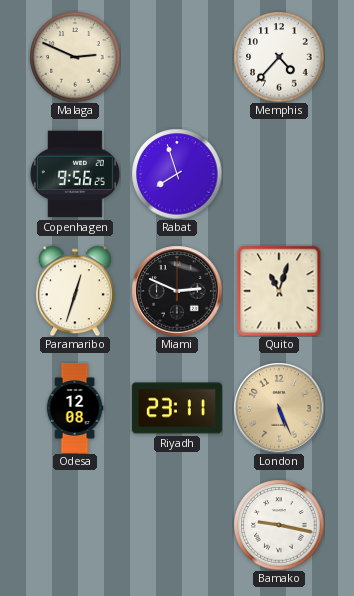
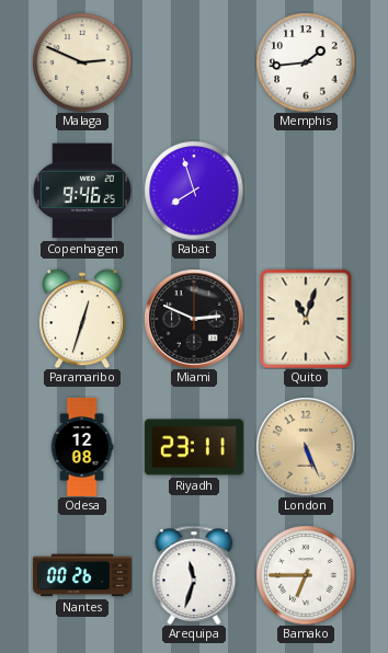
Memphis: 4:37 -> 1:44 (306, 62)
Copenhagen: 9:56 -> 9:46 (82, 191)
Nantes: none -> 00:26 (82, 575)
Arequipa: none -> 11:33 (194, 575)
Bamako: 9:17 -> 6:45 (306, 575)
